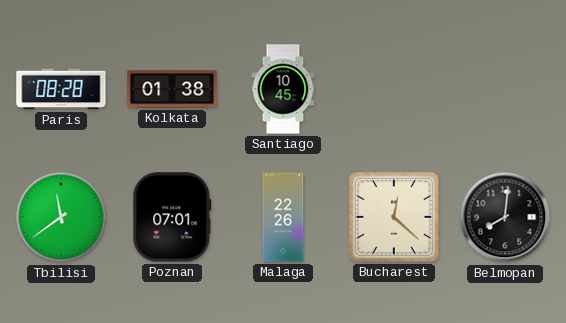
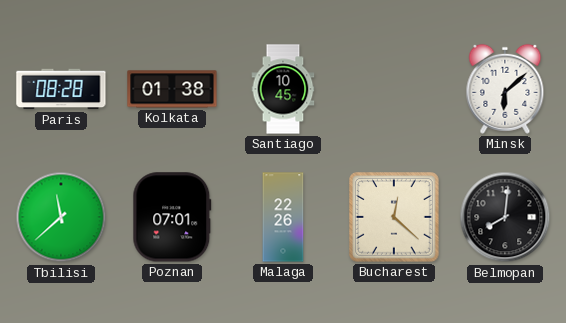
Minsk: none -> 6:08 (505, 89)
Tbilisi: 11:39 -> 11:38 (61, 217)
